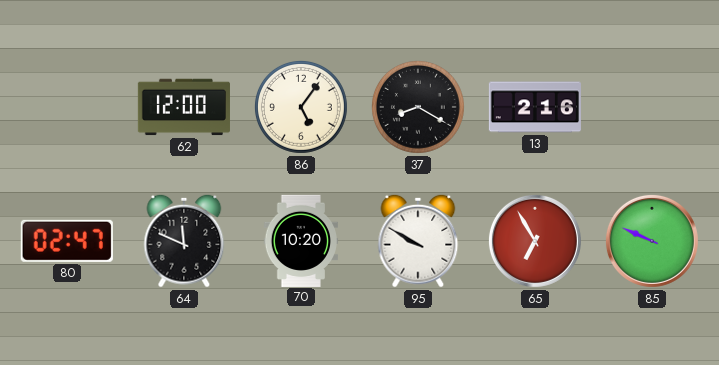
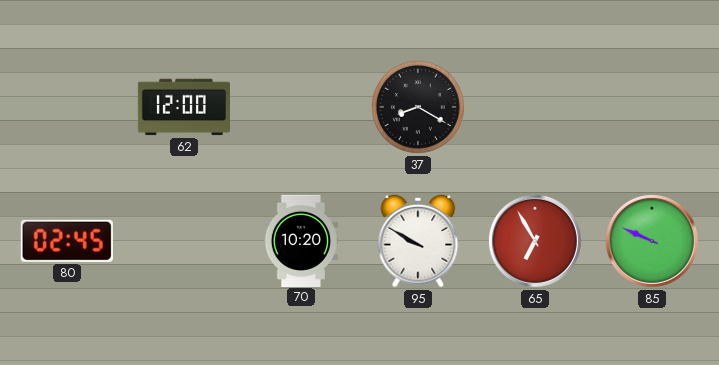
86: 5:06 -> none (301, 107)
13: 2:16 -> none (535, 107)
80: 02:47 -> 02:45 (67, 241)
64: 11:49 -> none (184, 241)
